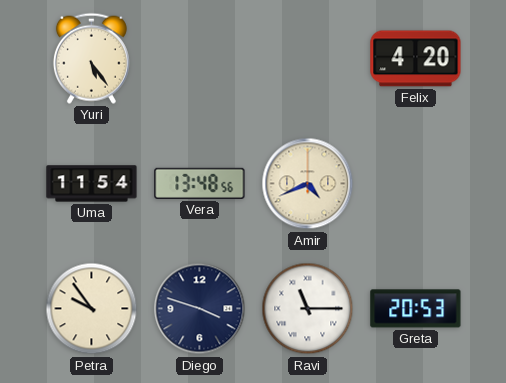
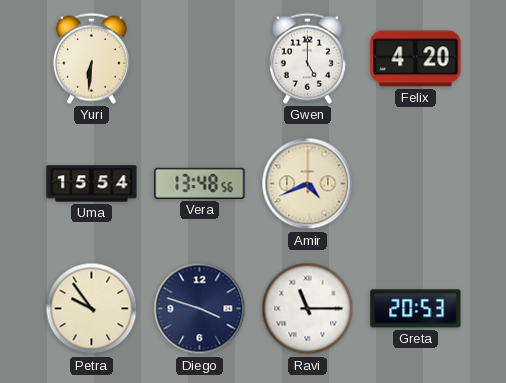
Yuri: 5:24 -> 6:31 (91, 58)
Gwen: none -> 5:00 (307, 58)
Uma: 11:54 -> 15:54 (92, 184)
